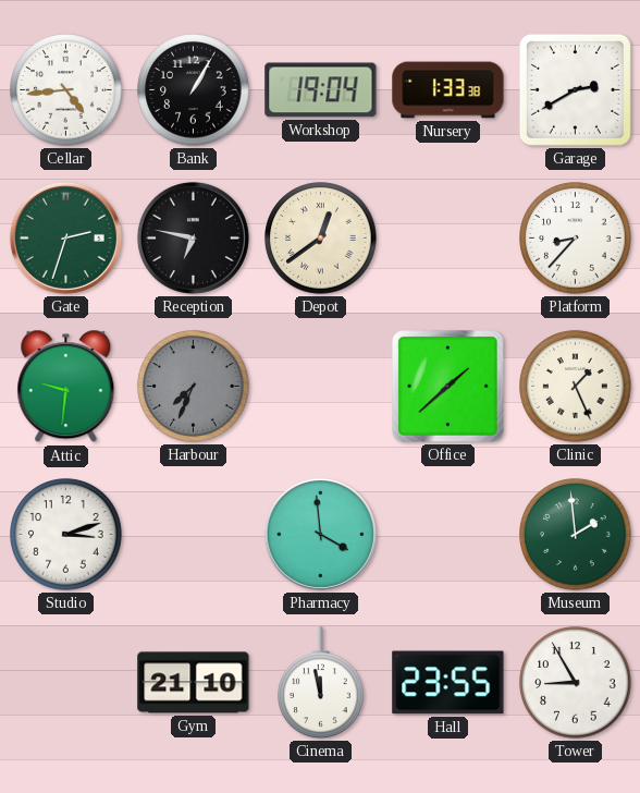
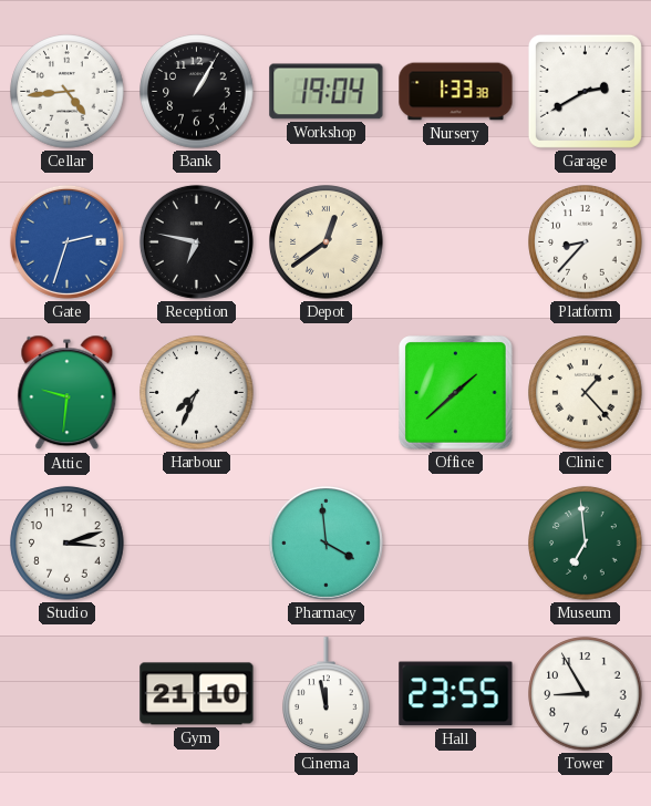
Gate dial: green -> blue (66, 241)
Harbour dial: grey -> white (197, 393)
Clinic: 1:26 -> 1:23 (586, 393)
Museum: 1:59 -> 6:59 (586, 544)
